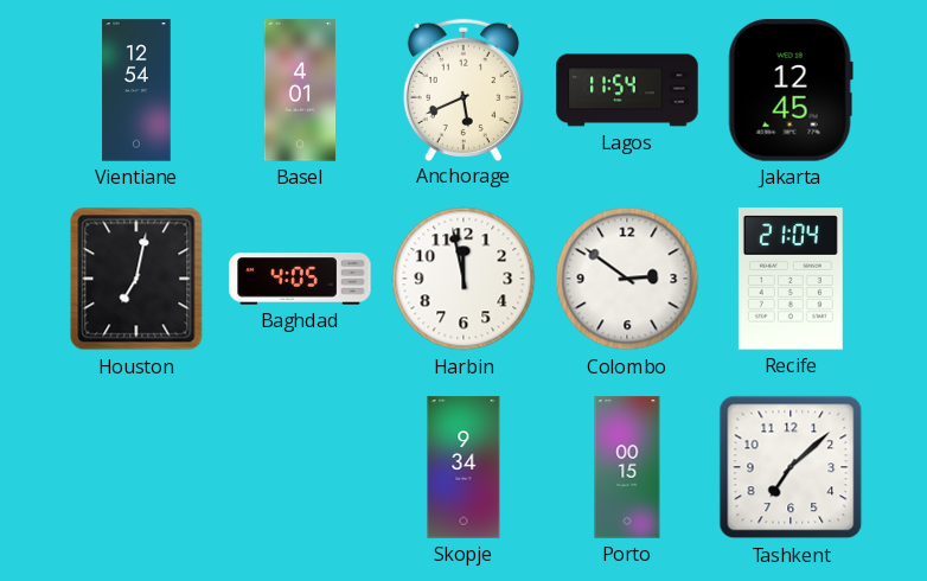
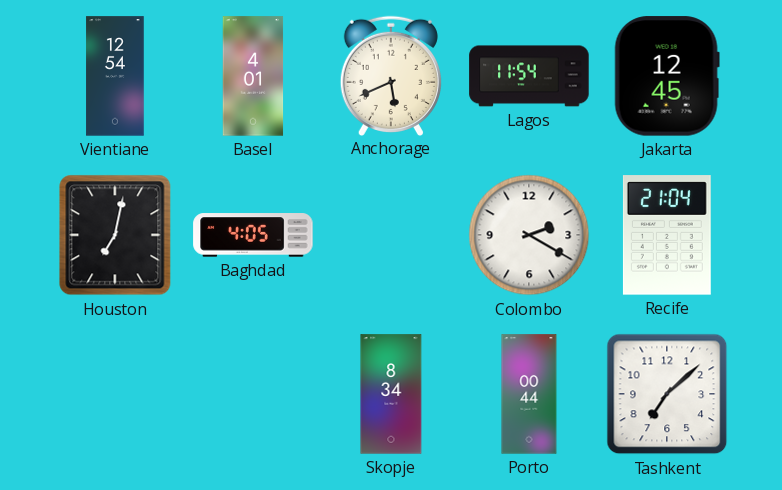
Harbin: 11:58 -> none (463, 279)
Colombo: 2:51 -> 2:20 (529, 235)
Skopje: 9:34 -> 8:34 (391, 394)
Porto: 00:15 -> 00:44 (529, 394)
